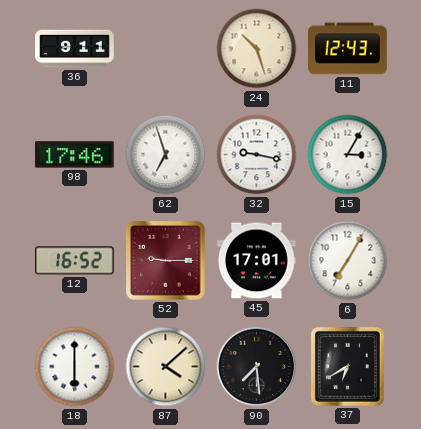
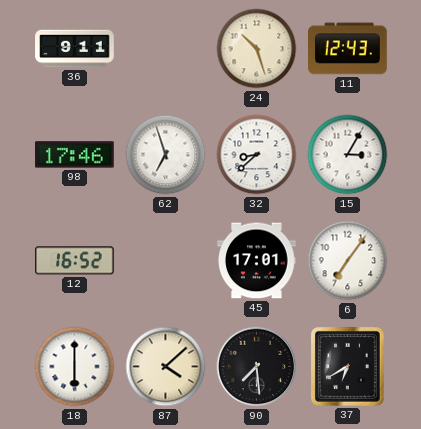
32: 9:17 -> 8:38 (257, 155)
52: 9:15 -> none (166, 261)
6: 7:05 -> 7:06 (348, 261)
